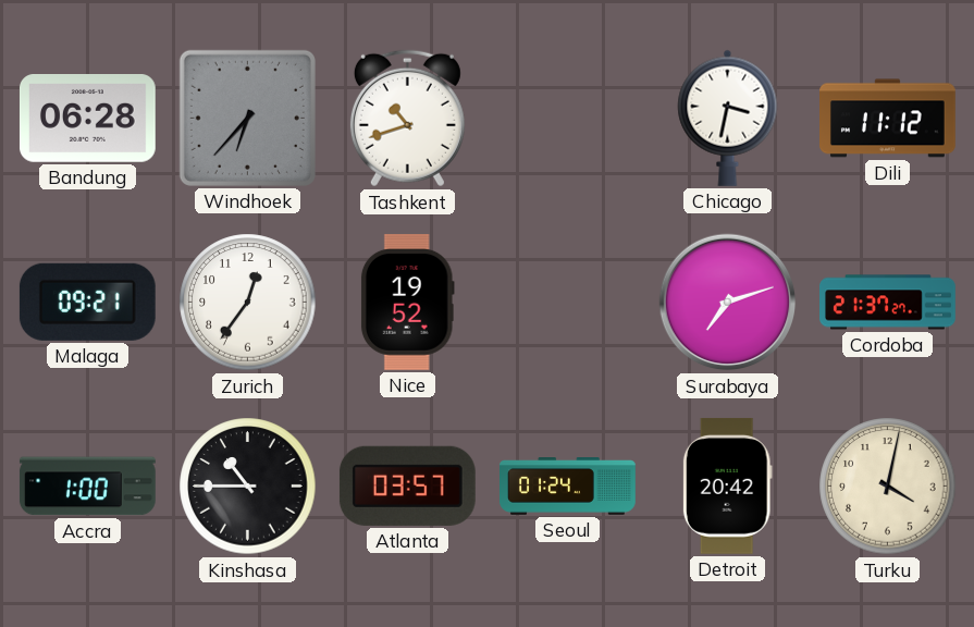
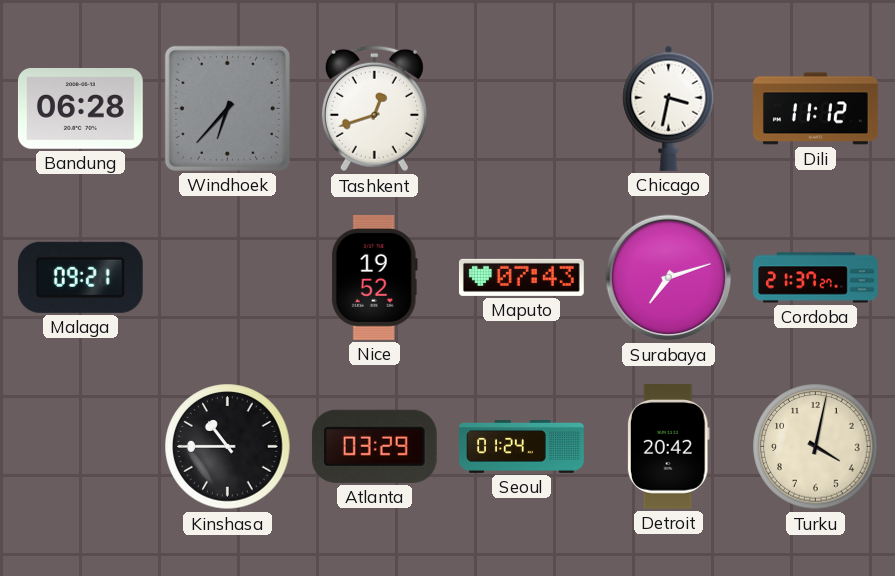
Tashkent: 10:42 -> 12:42 (374, 109)
Zurich: 12:36 -> none (248, 303)
Maputo: none -> 07:43 (521, 277)
Accra: 1:00 -> none (87, 487)
Atlanta: 03:57 -> 03:29 (374, 446)
